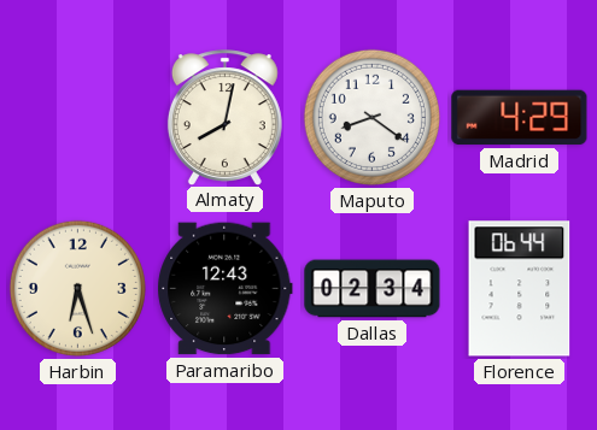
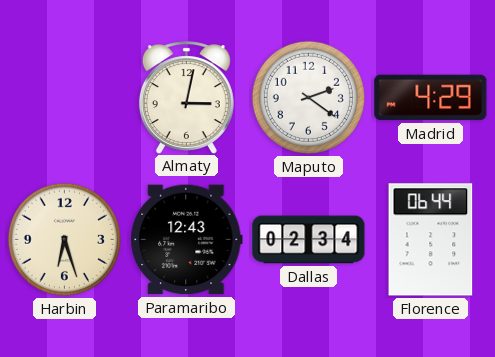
Almaty: 8:02 -> 3:02 (186, 97)
Maputo: 8:21 -> 2:21 (308, 97)
